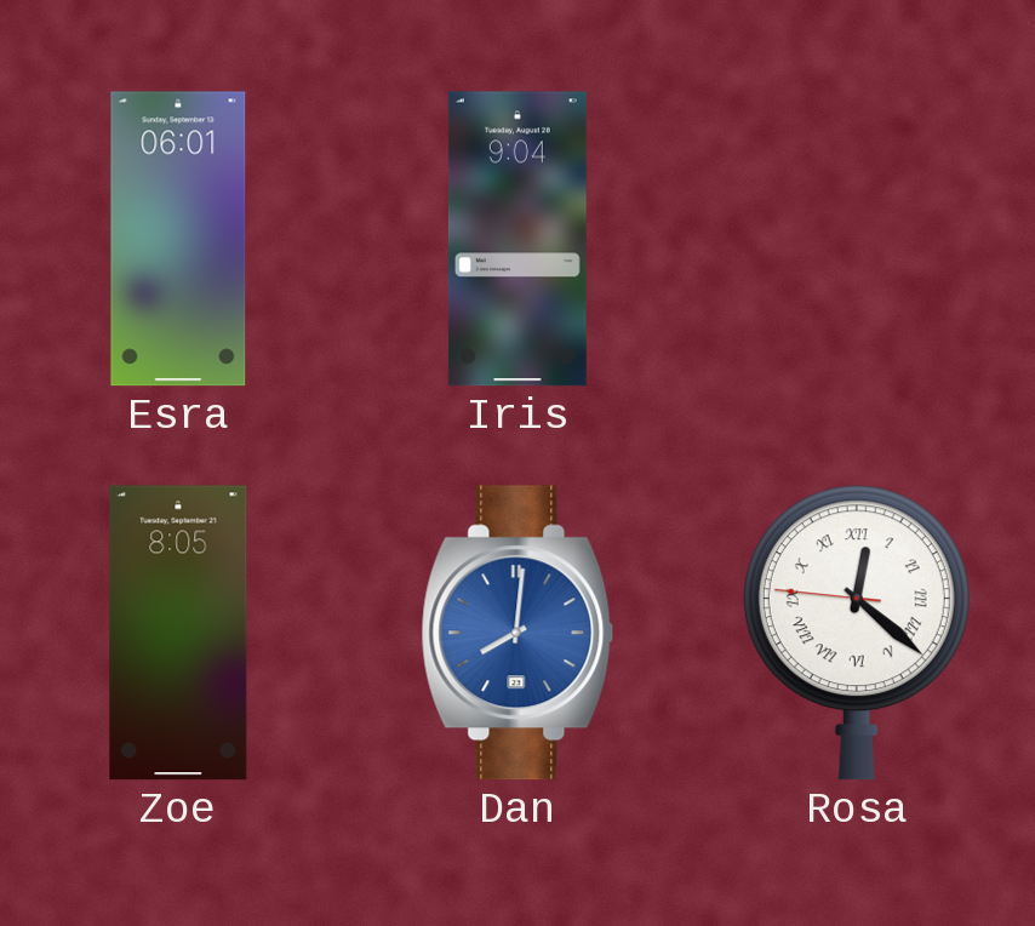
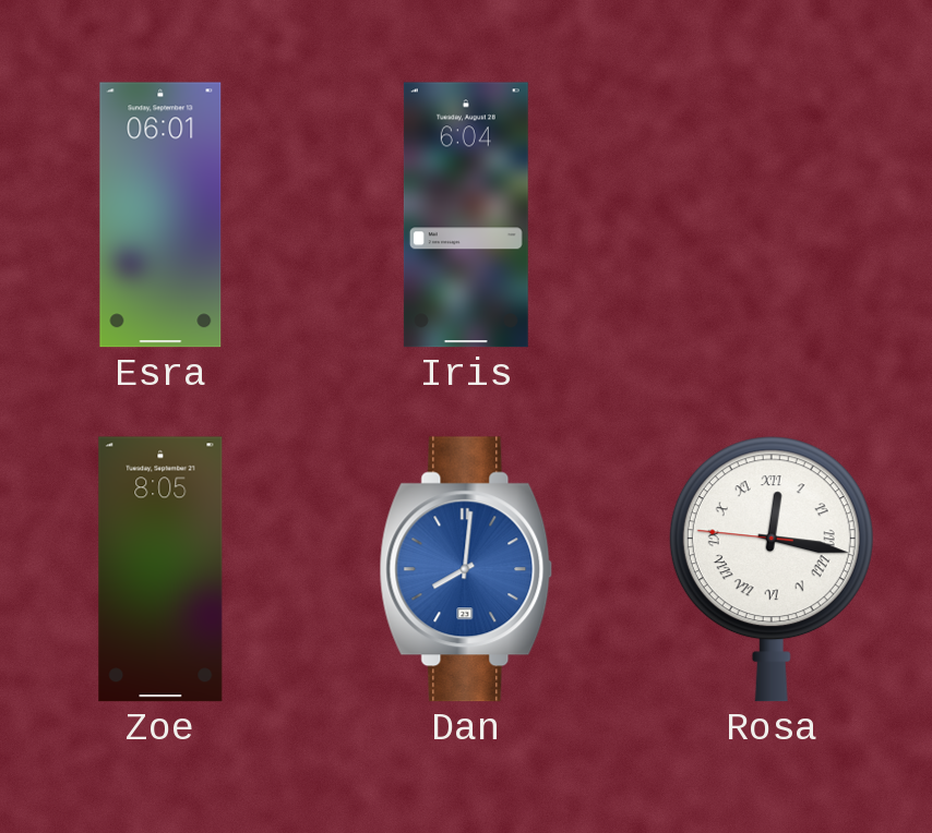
Iris: 9:04 -> 6:04 (466, 215)
Rosa: 12:21 -> 12:16 (772, 569)
